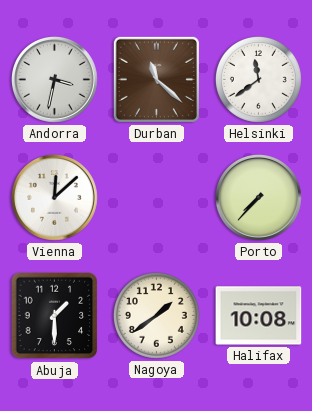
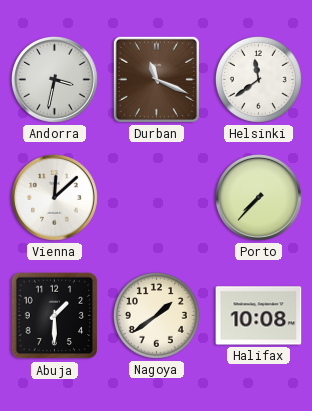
Durban: 11:22 -> 11:19 (156, 79)
